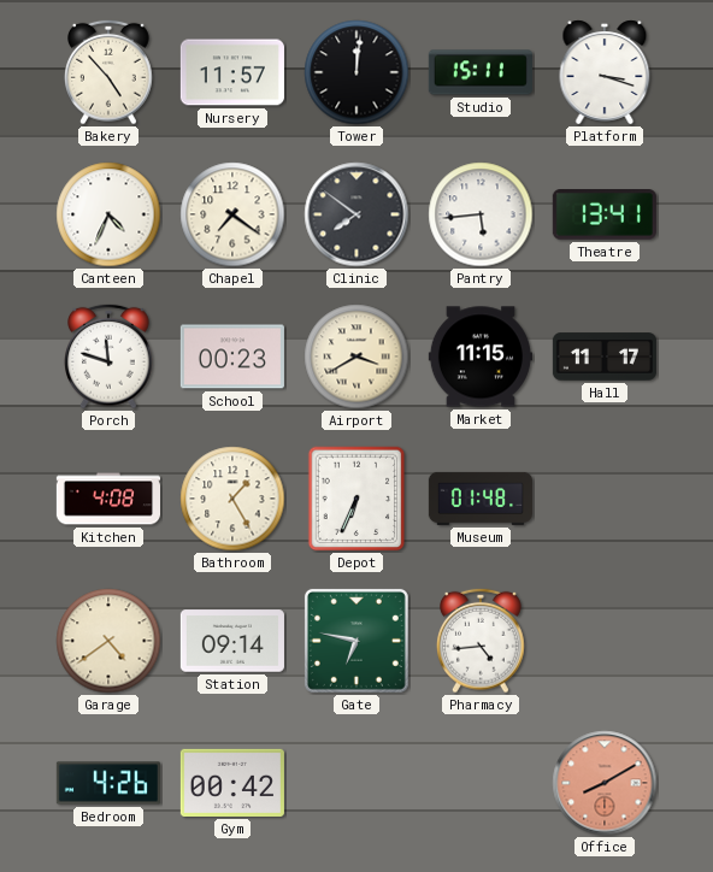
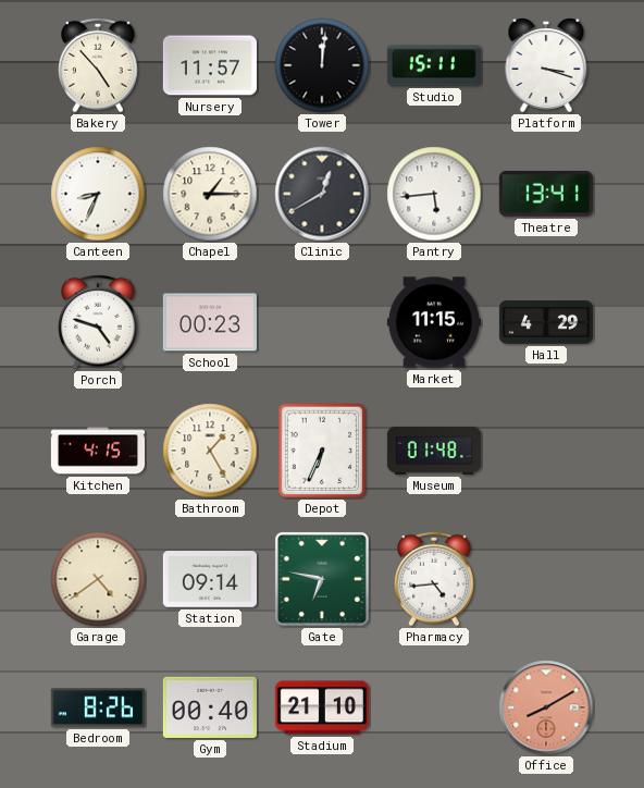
Canteen: 4:34 -> 8:34 (98, 194)
Chapel: 7:21 -> 1:15 (210, 194)
Clinic: 7:51 -> 12:40 (322, 194)
Porch: 11:48 -> 4:48 (99, 322)
Airport: 3:40 -> none (356, 357)
Hall: 11:17 -> 4:29 (546, 322)
Kitchen: 4:08 -> 4:15 (97, 451)
Bedroom: 4:26 -> 8:26 (98, 707)
Gym: 00:42 -> 00:40 (210, 707)
Stadium: none -> 21:10 (322, 707)
